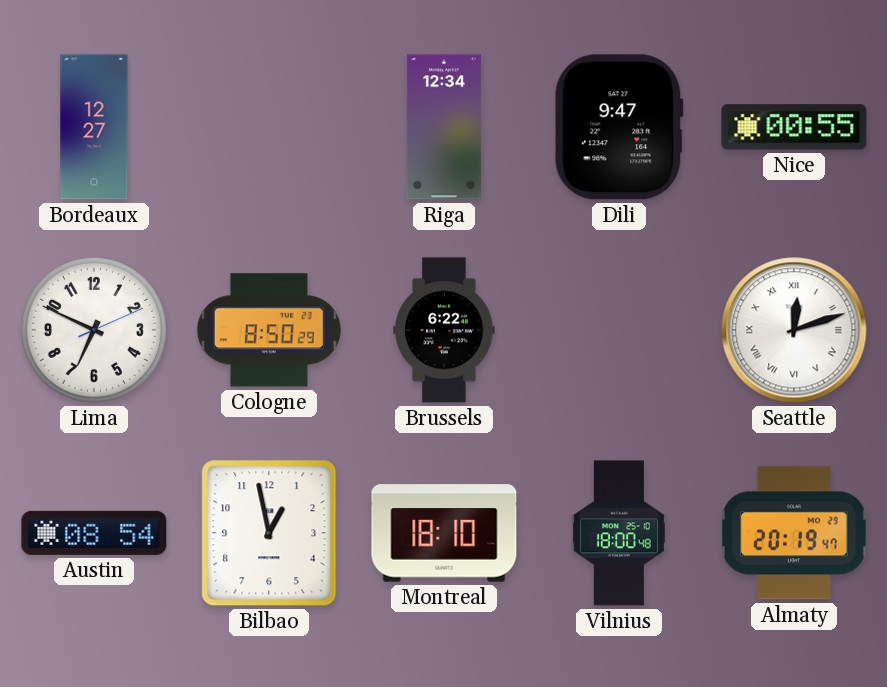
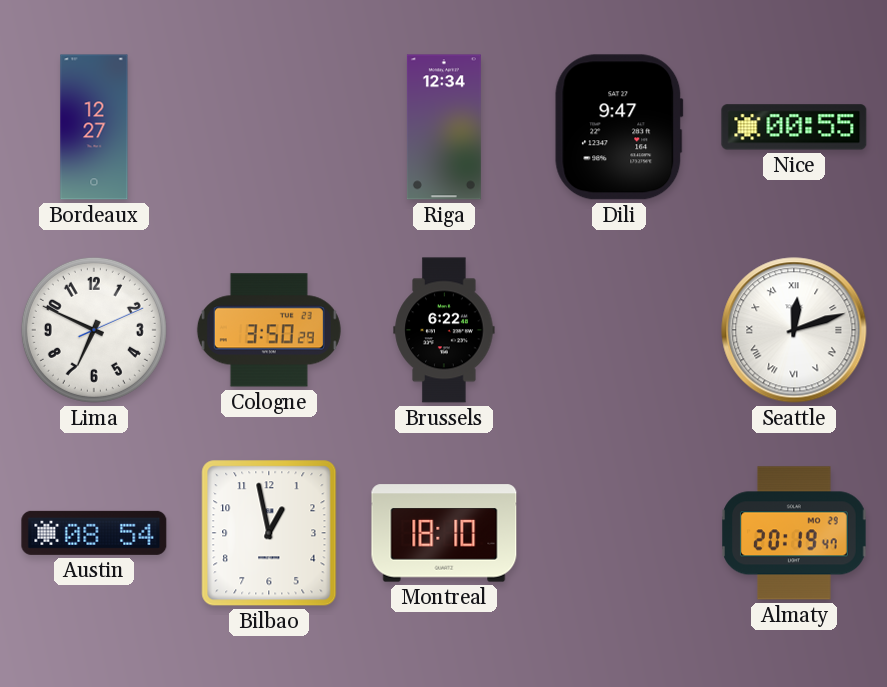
Cologne: 8:50 -> 3:50 (269, 330)
Vilnius: 18:00 -> none (619, 533)
